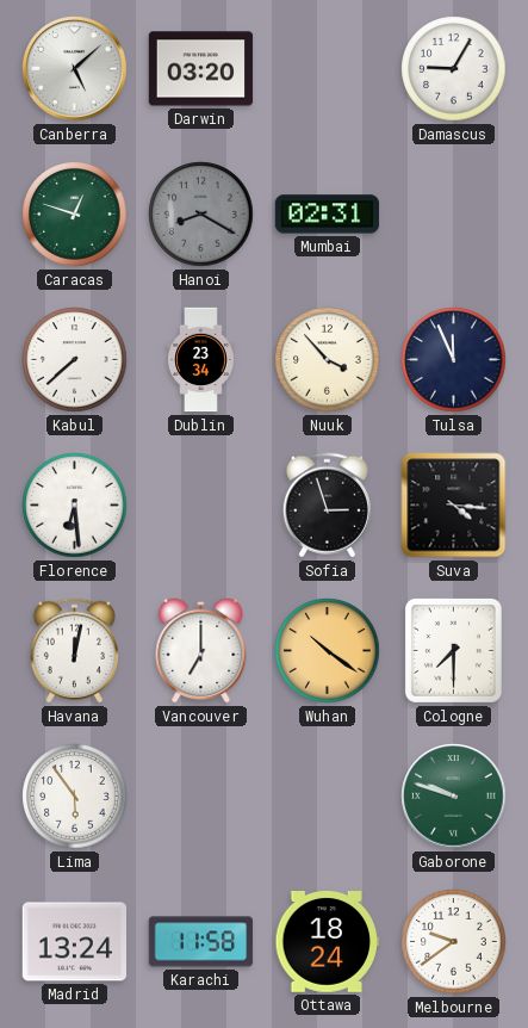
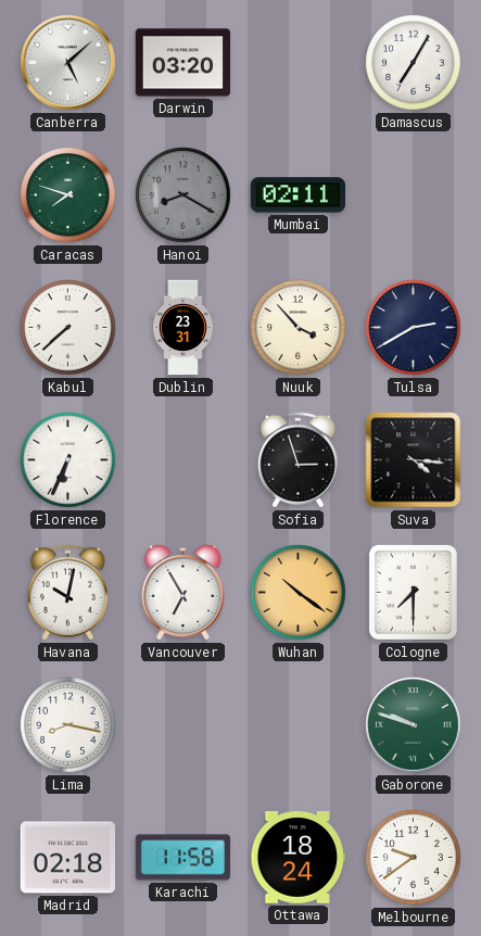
Damascus: 9:05 -> 7:05 (414, 63)
Caracas: 12:48 -> 7:48 (68, 195)
Mumbai: 02:31 -> 02:11 (299, 195)
Dublin: 23:34 -> 23:31 (183, 328)
Tulsa: 11:56 -> 2:40 (414, 328)
Florence: 6:29 -> 6:34 (68, 460)
Havana: 12:02 -> 10:02 (67, 593)
Vancouver: 7:00 -> 6:55 (183, 592)
Lima: 5:54 -> 8:17 (68, 725)
Madrid: 13:24 -> 02:18 (68, 858)
